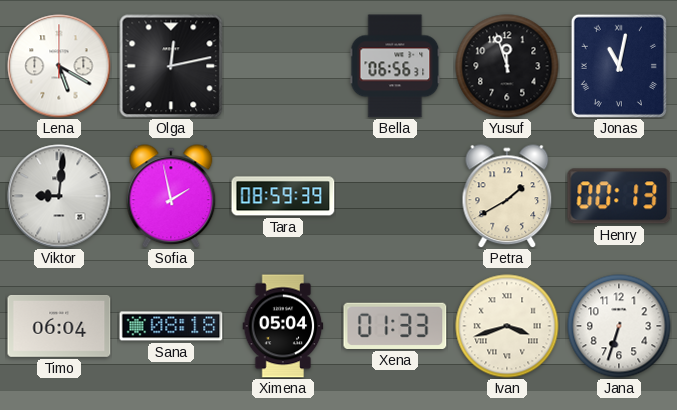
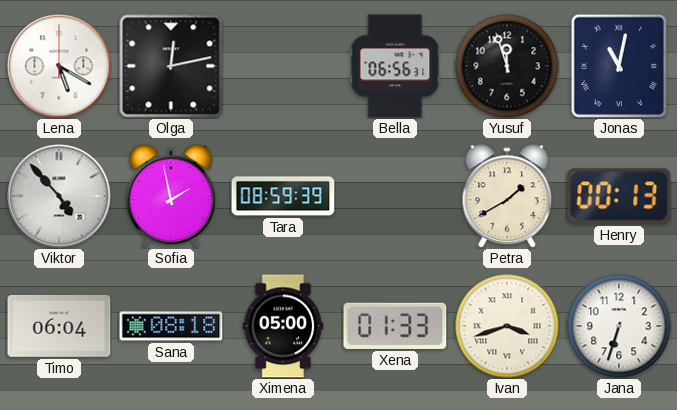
Viktor: 9:01 -> 4:53 (59, 196)
Ximena: 05:04 -> 05:00 (283, 326)
